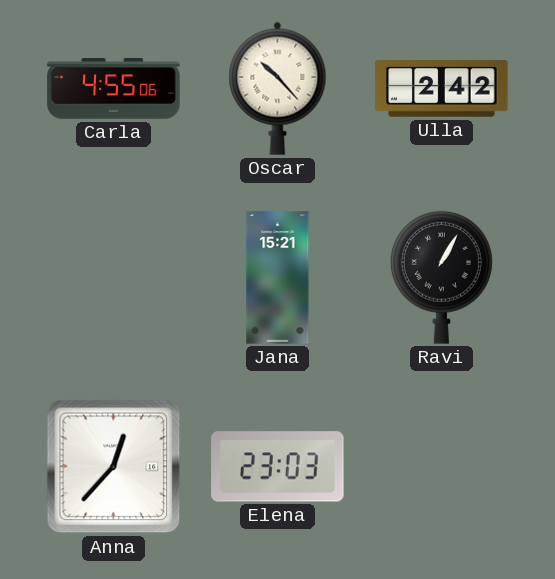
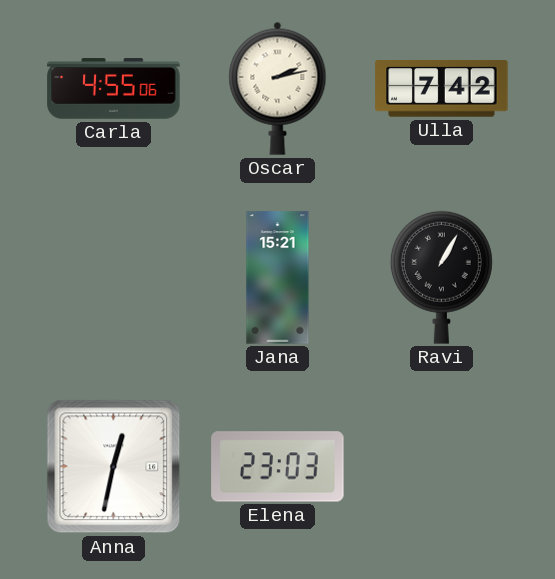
Oscar: 10:23 -> 2:13 (278, 88)
Ulla: 2:42 -> 7:42 (442, 89)
Anna: 12:37 -> 12:32 (114, 467)
